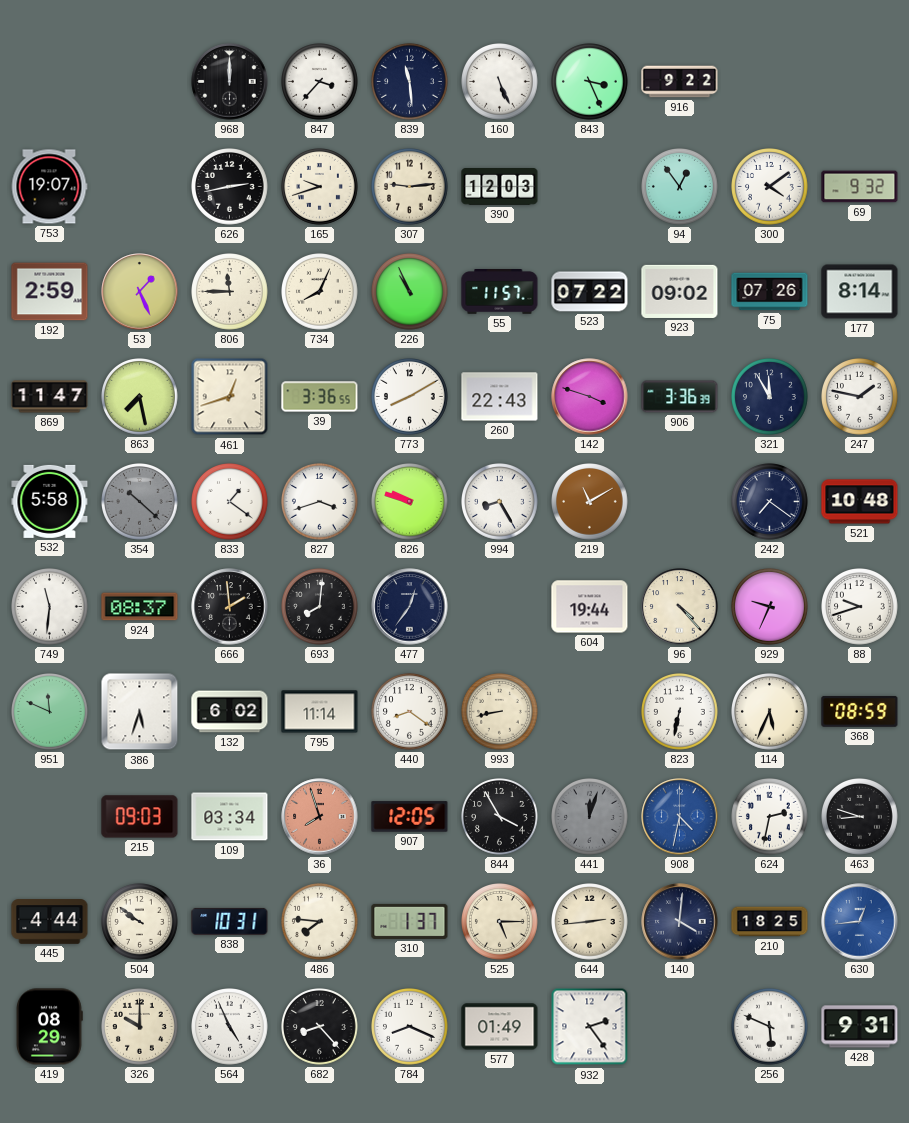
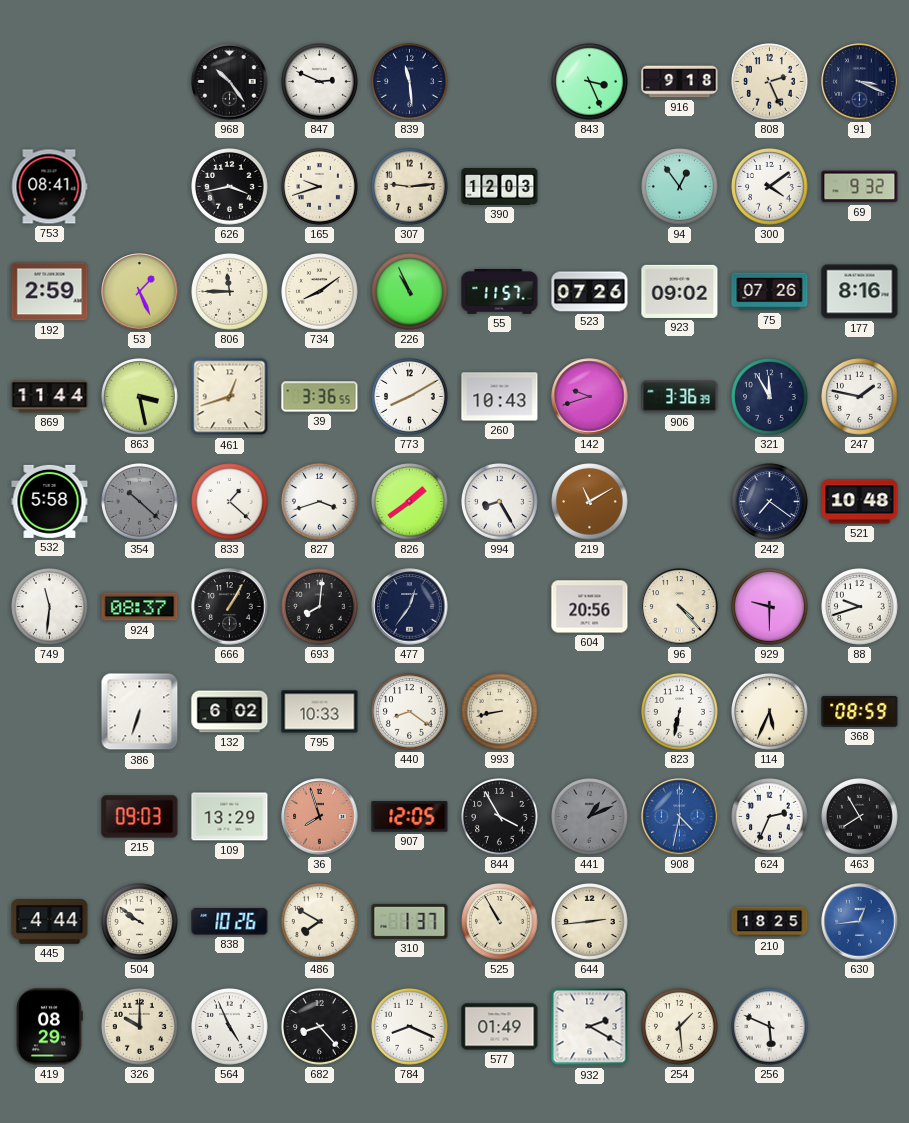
968: 12:00 -> 10:24 (230, 82)
847: 3:37 -> 2:49 (320, 82)
160: 5:26 -> none (500, 82)
916: 9:22 -> 9:18 (680, 82)
808: none -> 2:26 (770, 82)
91: none -> 3:19 (860, 82)
753: 19:07 -> 08:41 (49, 187)
626: 2:43 -> 3:43 (230, 187)
734: 8:04 -> 8:09 (320, 292)
523: 07:22 -> 07:26 (590, 292)
177: 8:14 -> 8:16 (860, 292)
869: 11:47 -> 11:44 (50, 397)
863: 7:28 -> 3:28 (140, 397)
260: 22:43 -> 10:43 (500, 397)
142: 3:48 -> 9:42 (590, 397)
833: 1:21 -> 1:22 (230, 502)
826: 9:48 -> 1:39 (410, 502)
666: 1:59 -> 1:05 (230, 607)
604: 19:44 -> 20:56 (590, 607)
929: 9:34 -> 9:30 (770, 607)
951: 11:49 -> none (50, 712)
386: 5:33 -> 6:33 (140, 712)
795: 11:14 -> 10:33 (320, 712)
109: 03:34 -> 13:29 (230, 817)
441: 12:03 -> 1:11 (590, 817)
624: 2:32 -> 2:34 (770, 817)
463: 8:48 -> 7:55 (860, 817)
838: 10:31 -> 10:26 (230, 921)
486: 7:46 -> 7:50 (320, 922)
525: 5:15 -> 10:55 (500, 922)
140: 4:01 -> none (680, 922)
932: 2:24 -> 2:20 (590, 1027)
254: none -> 1:29 (680, 1027)
428: 9:31 -> none (860, 1027)
